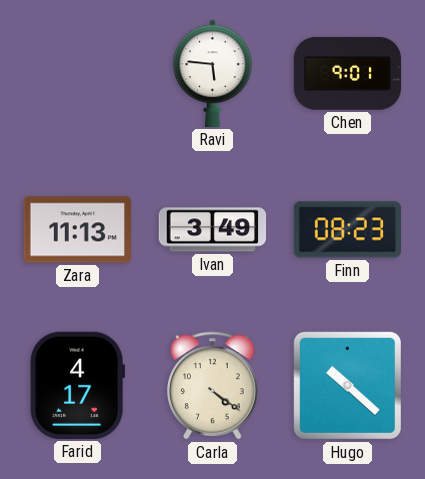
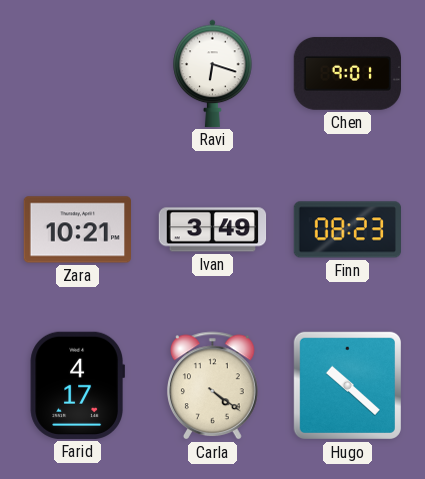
Ravi: 5:46 -> 6:18 (213, 73)
Zara: 11:13 -> 10:21 (78, 230)
